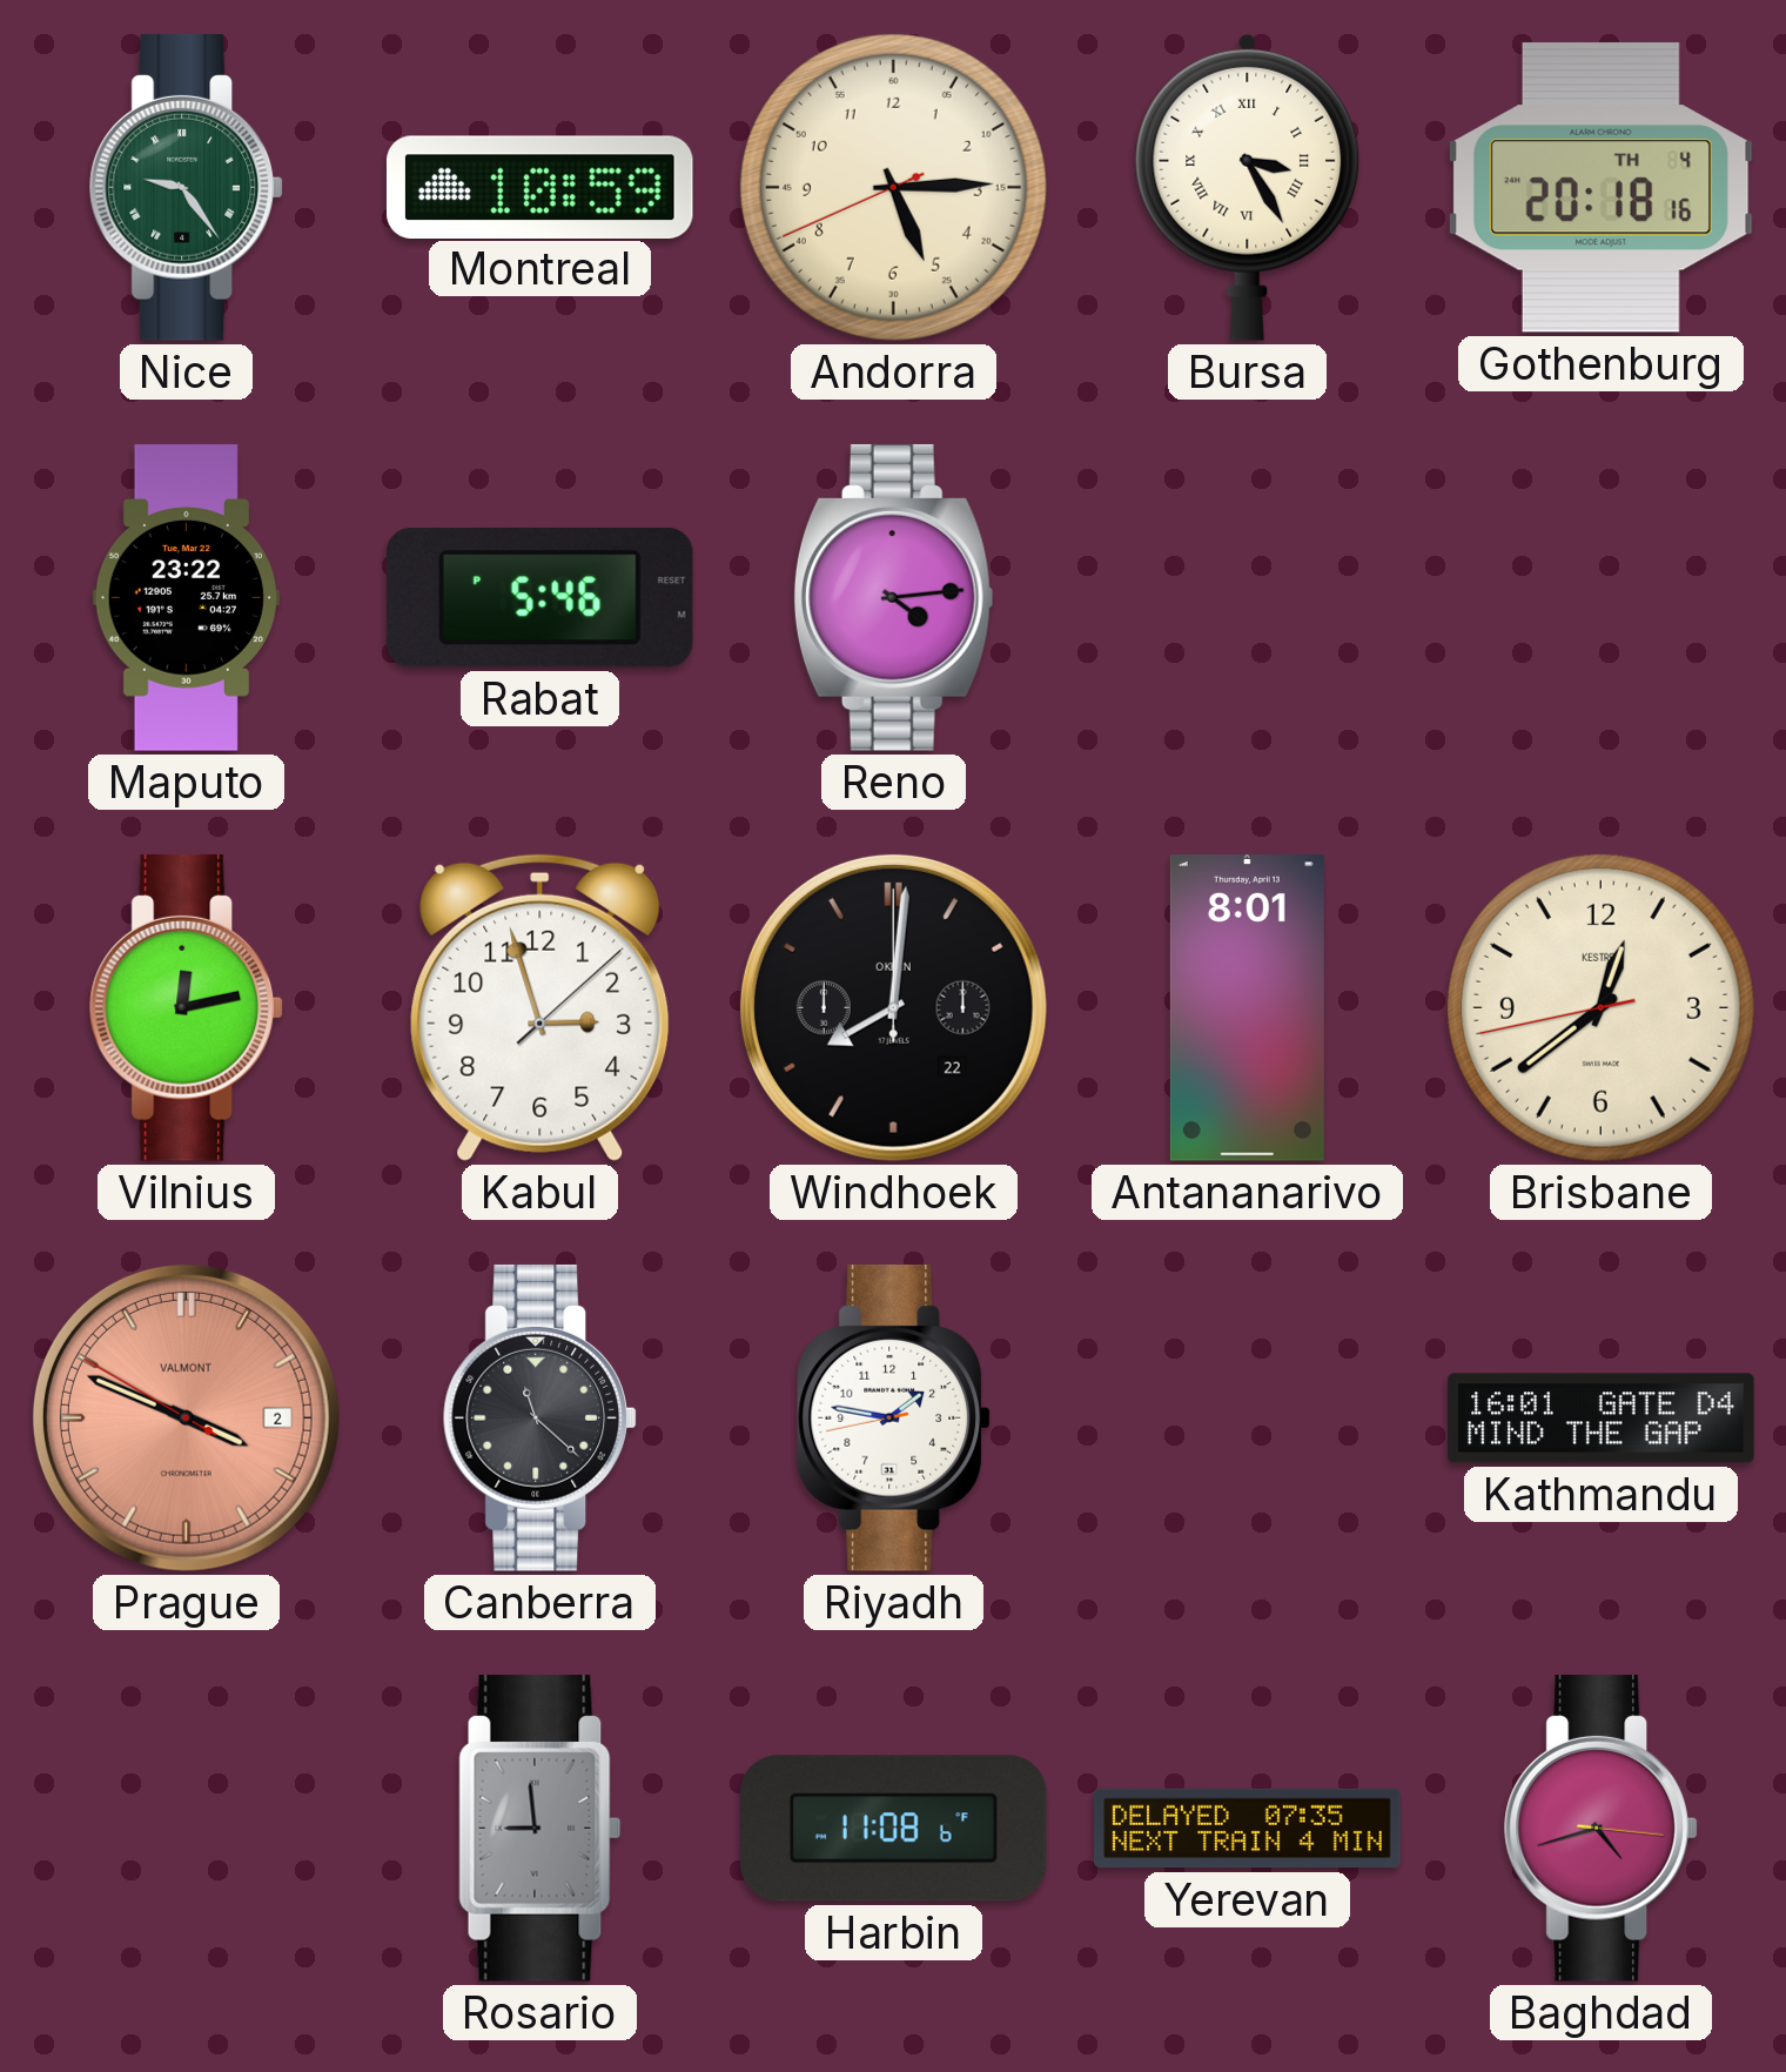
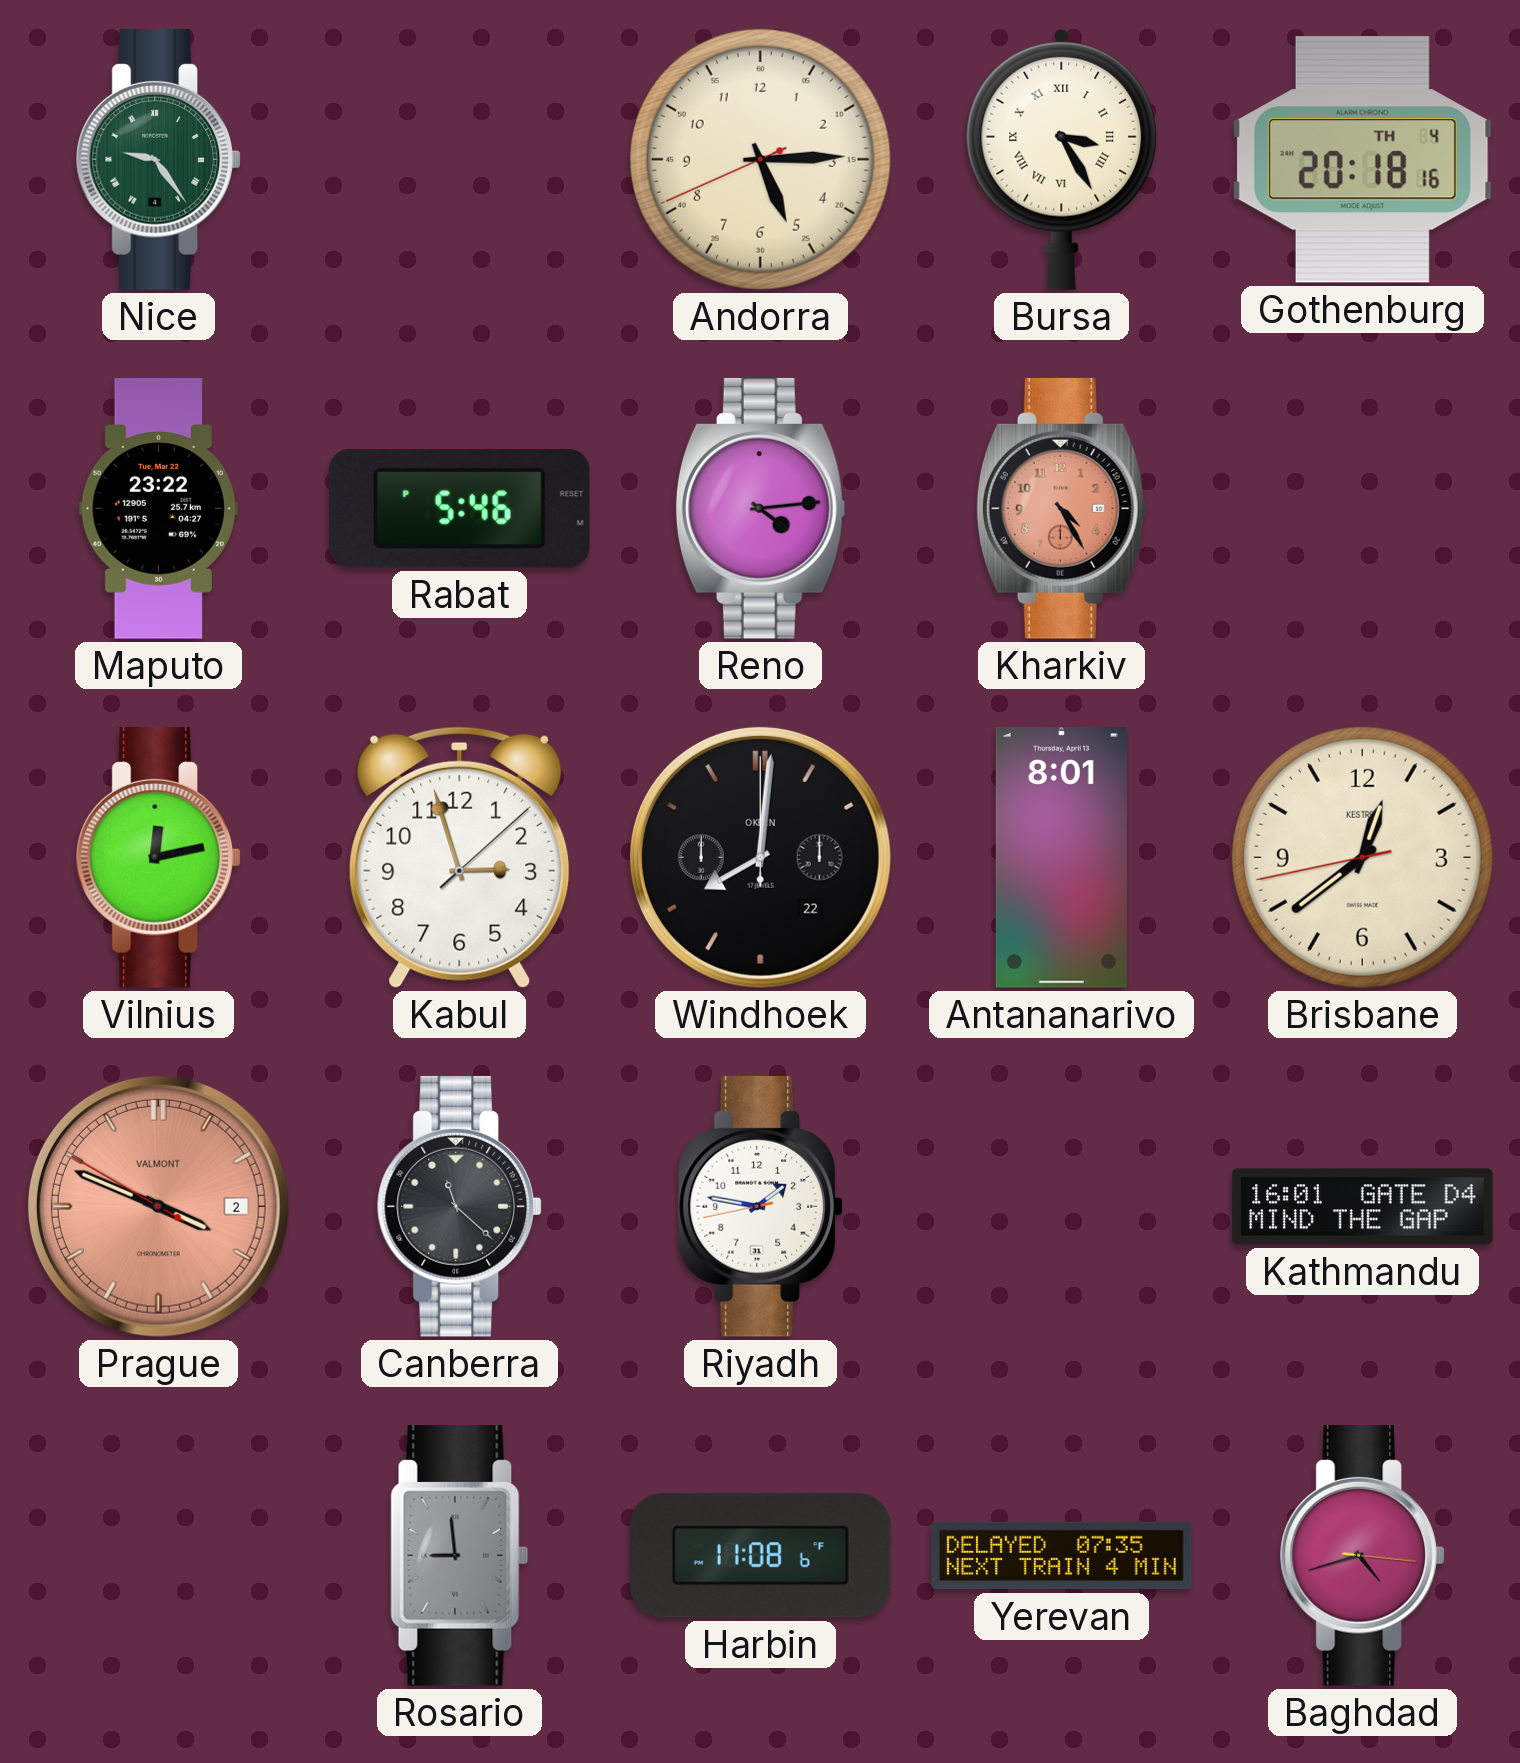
Montreal: 10:59 -> none (539, 187)
Kharkiv: none -> 4:25 (1061, 508)
